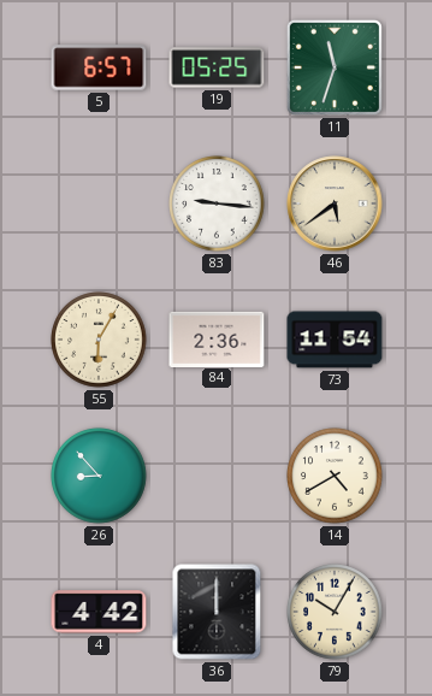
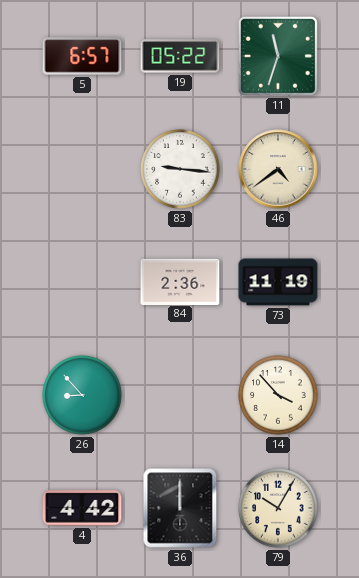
19: 05:25 -> 05:22 (180, 56)
46: 5:39 -> 4:39 (278, 169)
55: 6:05 -> none (99, 340)
73: 11:54 -> 11:19 (278, 282)
14: 4:40 -> 3:53 (278, 395)
